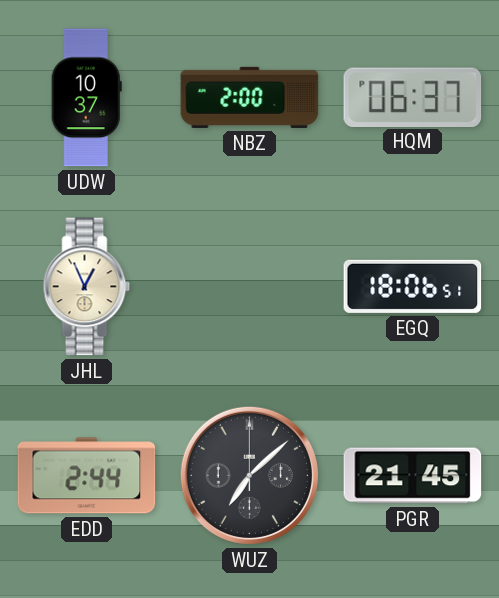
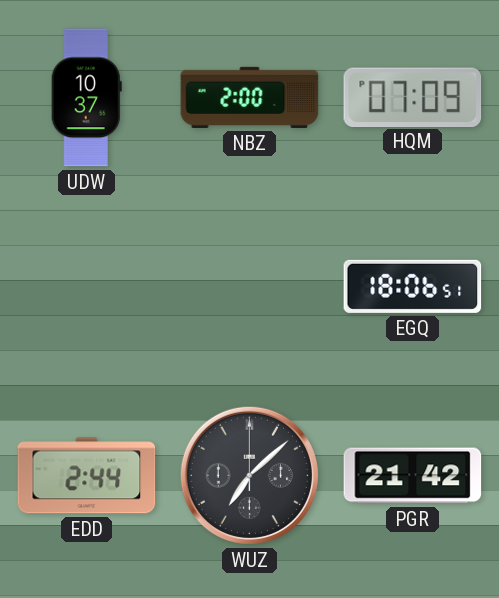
HQM: 06:37 -> 07:09 (413, 97)
JHL: 12:56 -> none (87, 287)
PGR: 21:45 -> 21:42 (413, 476)
